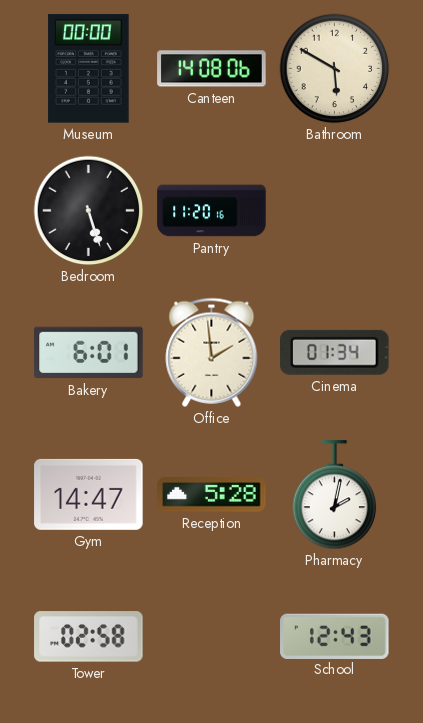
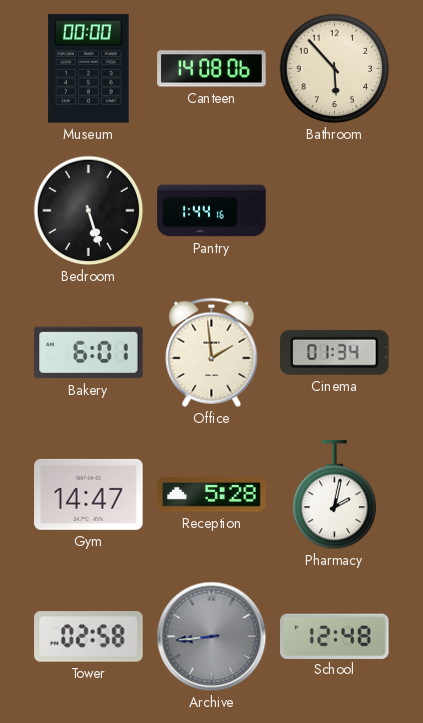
Bathroom: 5:50 -> 5:53 (335, 69)
Pantry: 11:20 -> 1:44 (212, 211)
Archive: none -> 8:44 (212, 637)
School: 12:43 -> 12:48 (335, 636)
